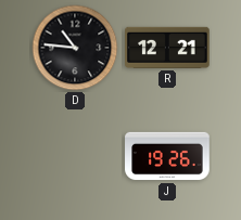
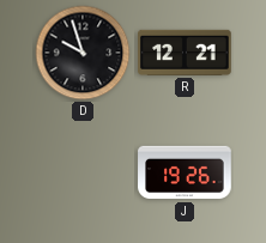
D: 10:46 -> 9:57 (83, 53)
